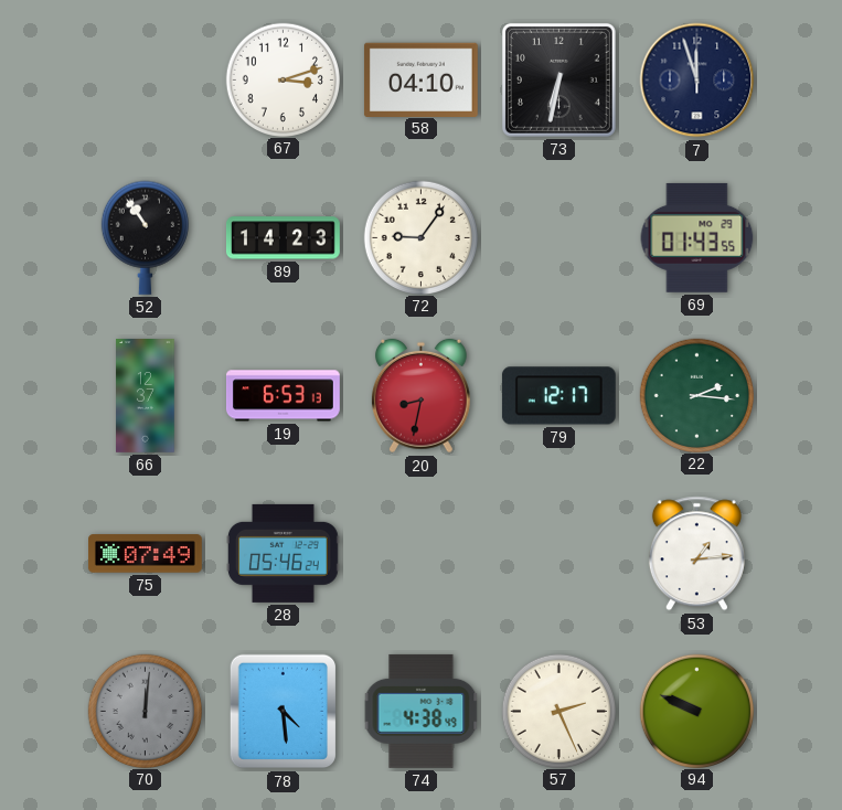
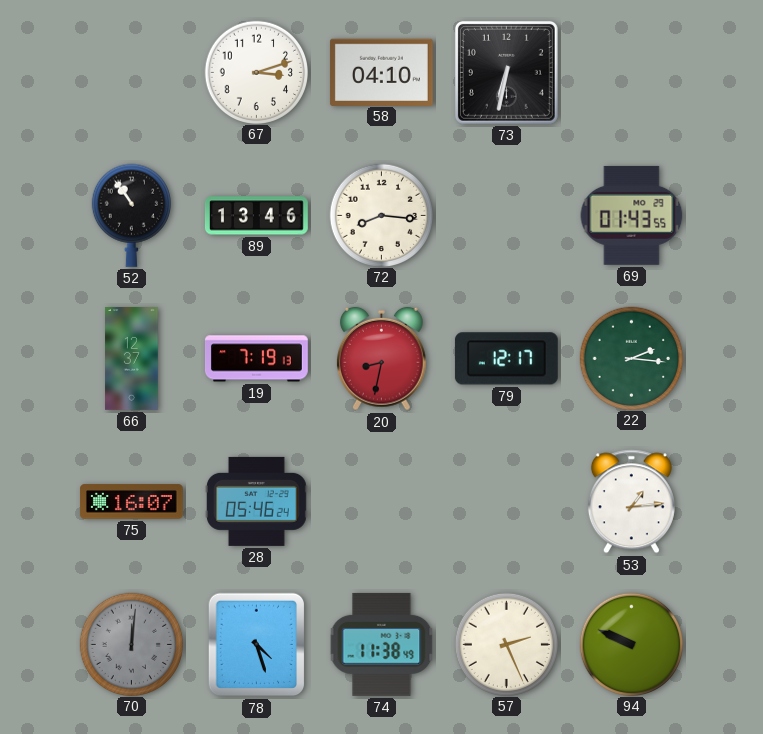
7: 11:57 -> none (697, 81)
89: 14:23 -> 13:46 (256, 216)
72: 9:06 -> 8:16 (381, 215)
19: 6:53 -> 7:19 (256, 359)
75: 07:49 -> 16:07 (132, 502)
78: 4:29 -> 4:27 (257, 645)
74: 4:38 -> 11:38 (382, 644)
